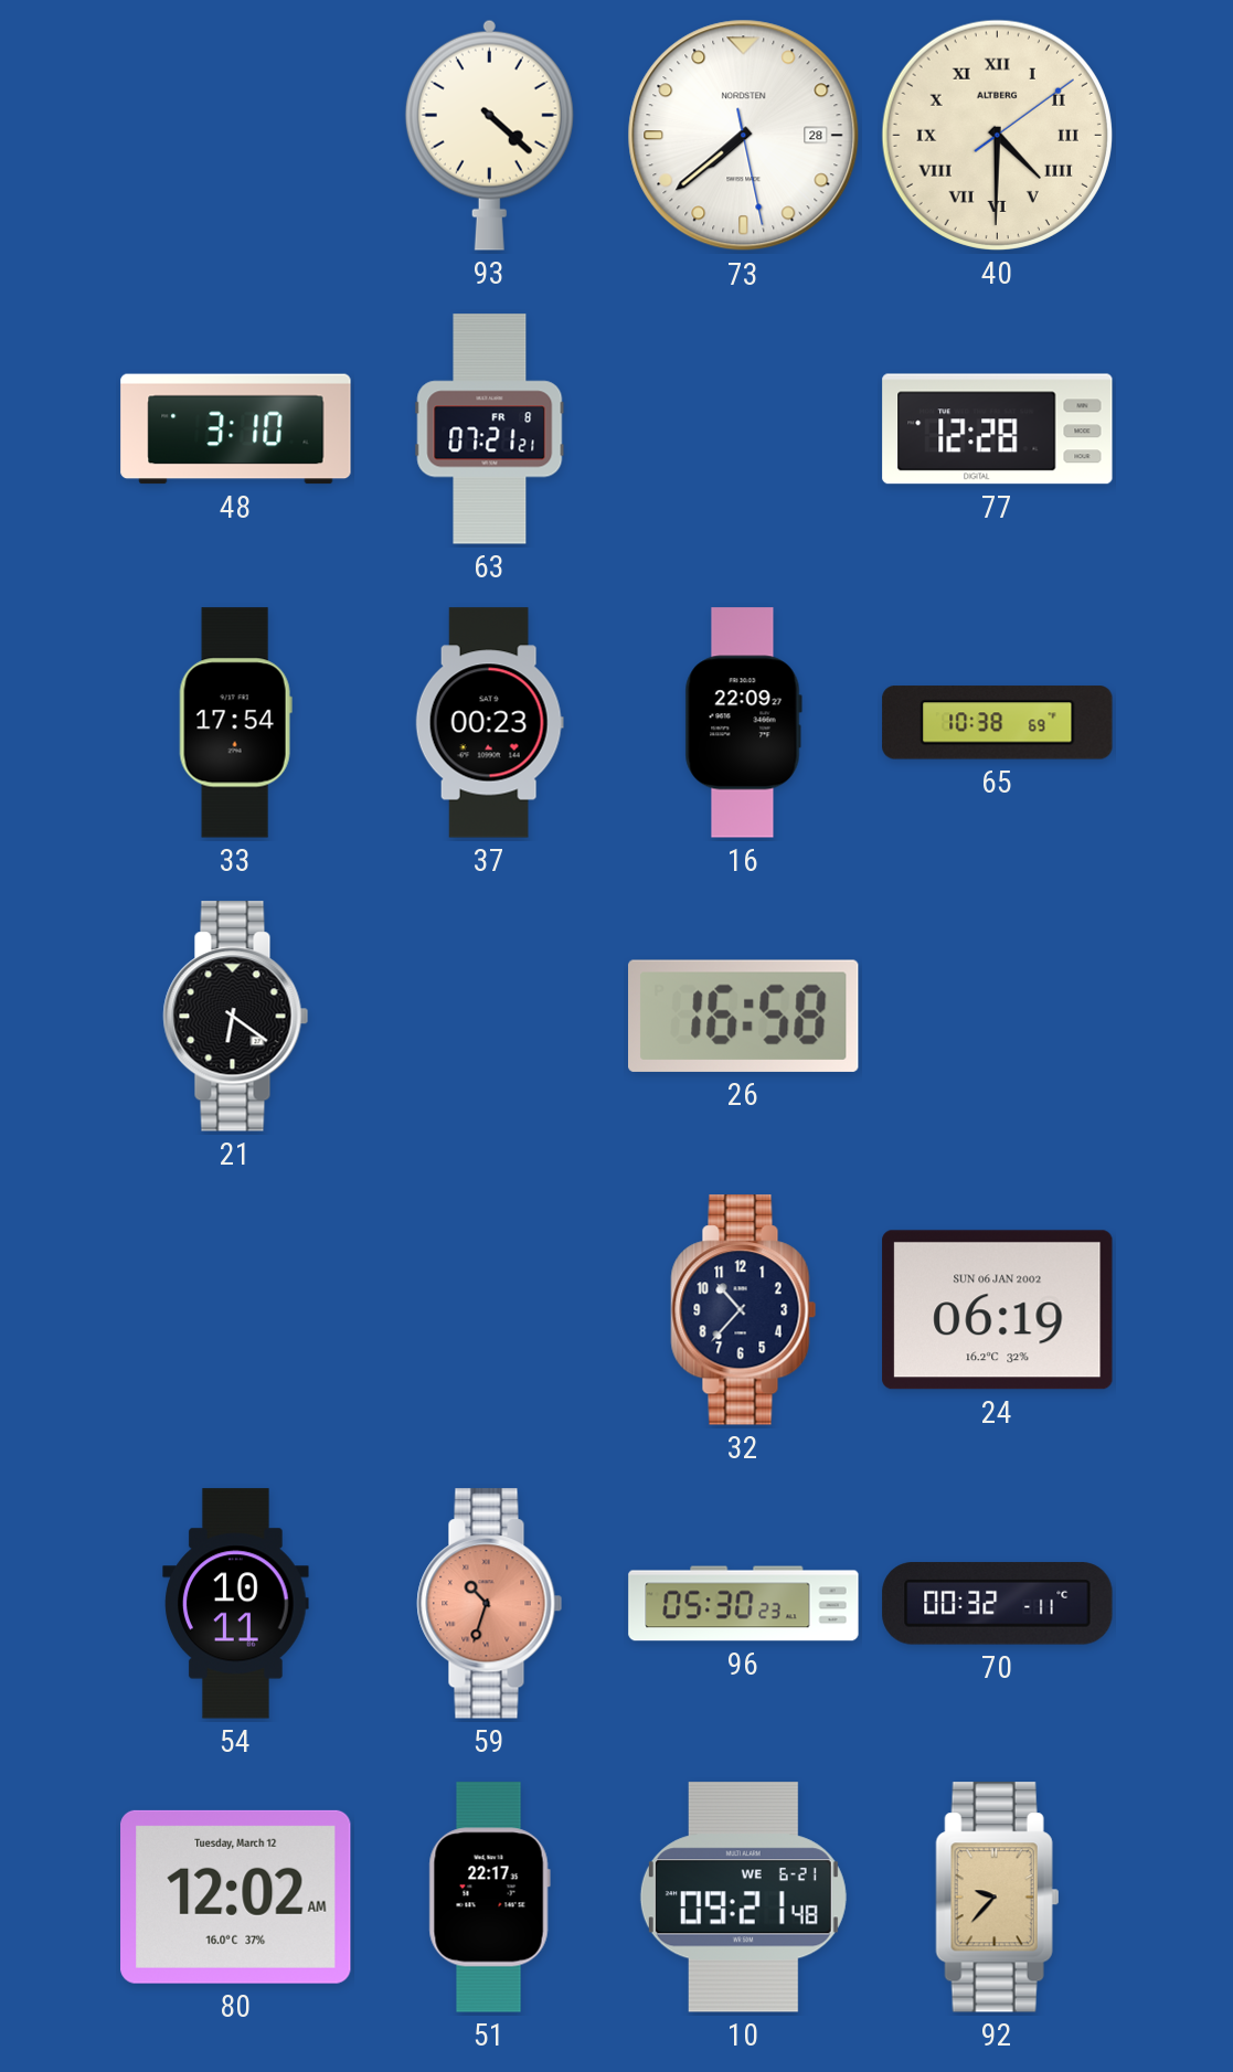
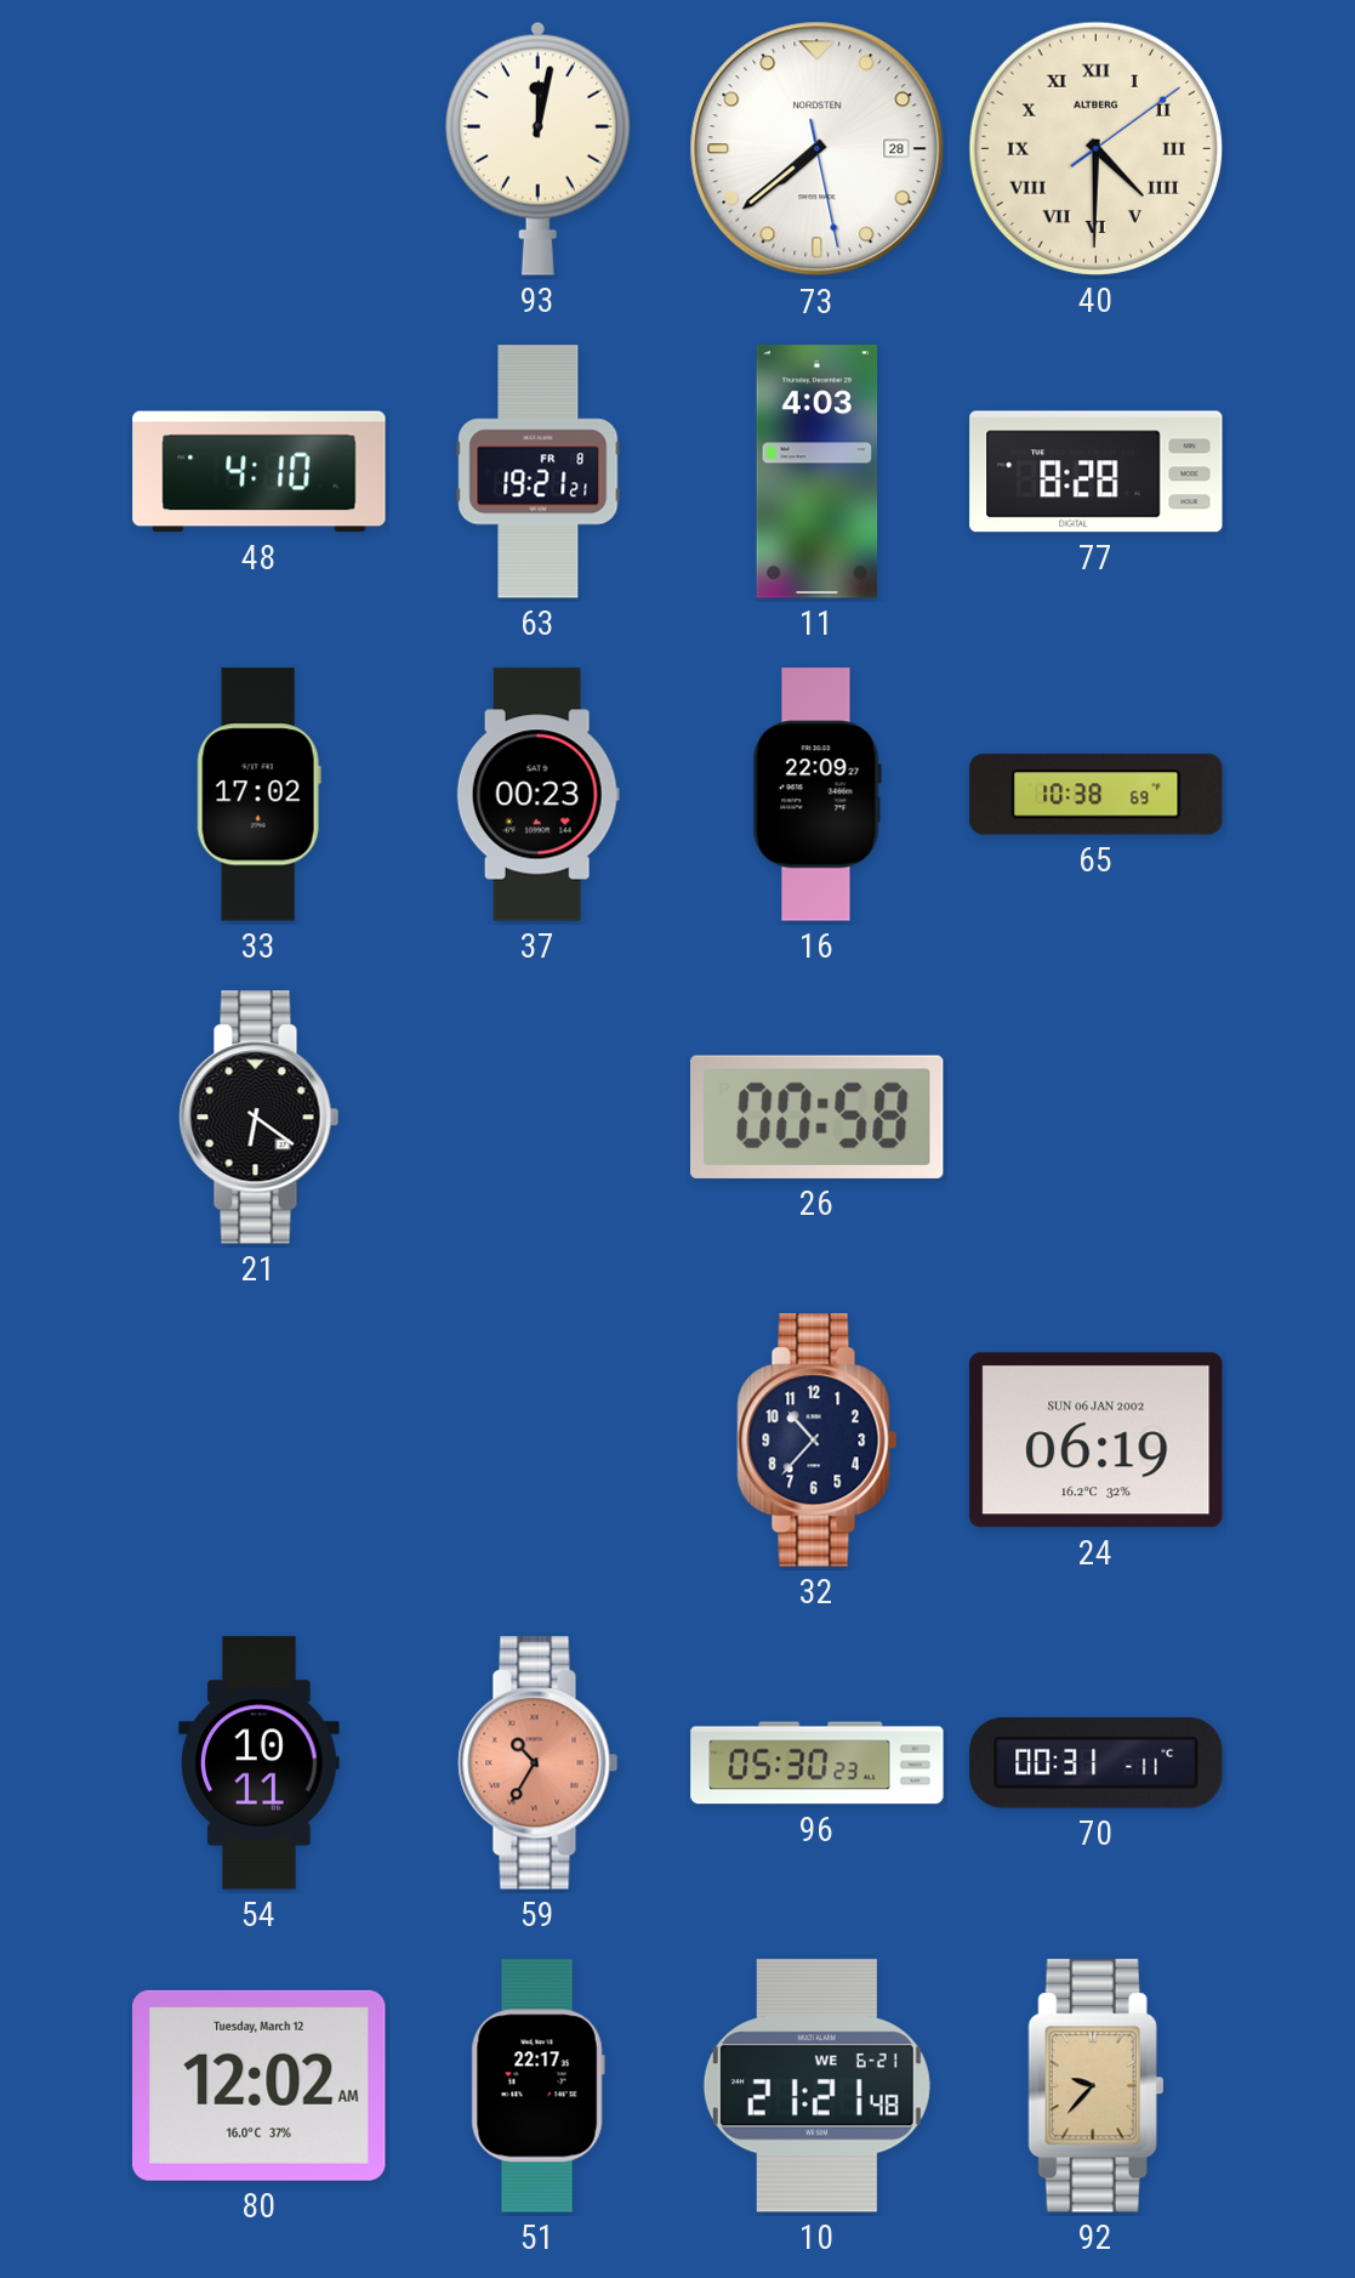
93: 4:22 -> 12:02 (537, 148)
48: 3:10 -> 4:10 (260, 472)
63: 07:21 -> 19:21 (539, 472)
11: none -> 4:03 (818, 472)
77: 12:28 -> 8:28 (1097, 472)
33: 17:54 -> 17:02 (258, 795)
26: 16:58 -> 00:58 (818, 1117)
59: 10:33 -> 10:35 (539, 1763)
70: 00:32 -> 00:31 (1097, 1763)
10: 09:21 -> 21:21 (816, 2086)
